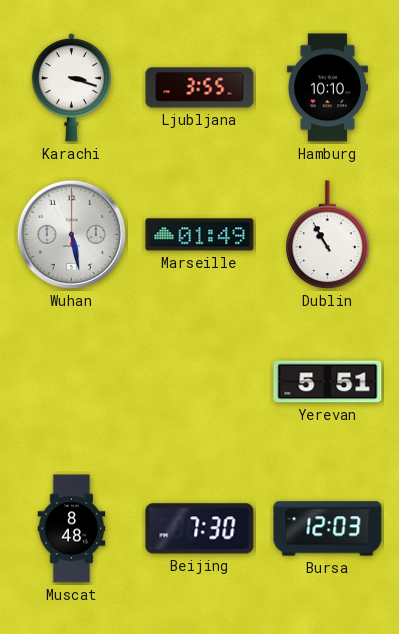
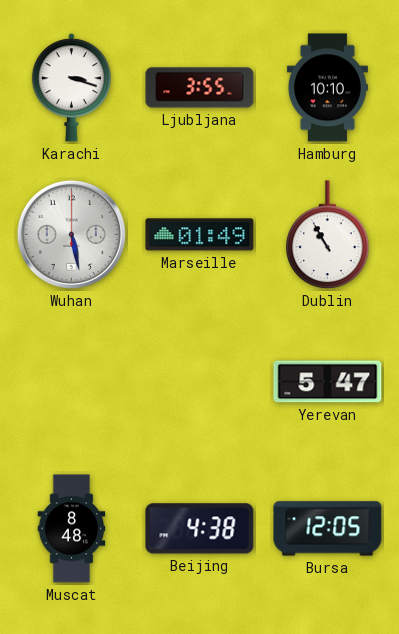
Yerevan: 5:51 -> 5:47 (328, 382)
Beijing: 7:30 -> 4:38 (200, 529)
Bursa: 12:03 -> 12:05 (328, 529)
